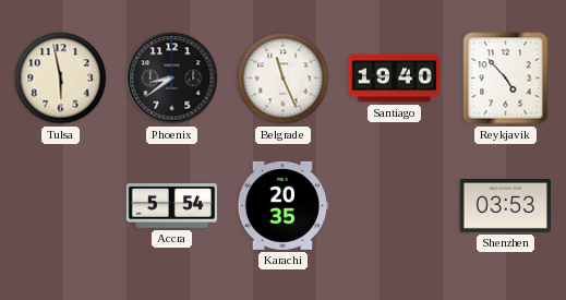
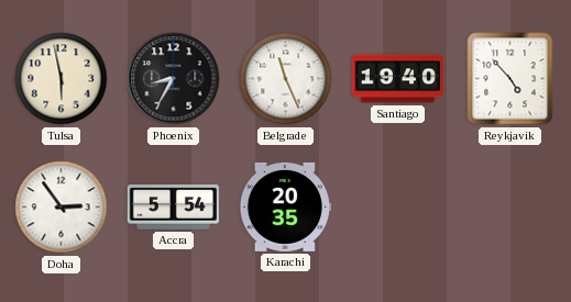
Phoenix: 8:39 -> 8:35 (174, 79)
Doha: none -> 2:54 (62, 208)
Shenzhen: 03:53 -> none (505, 206)
